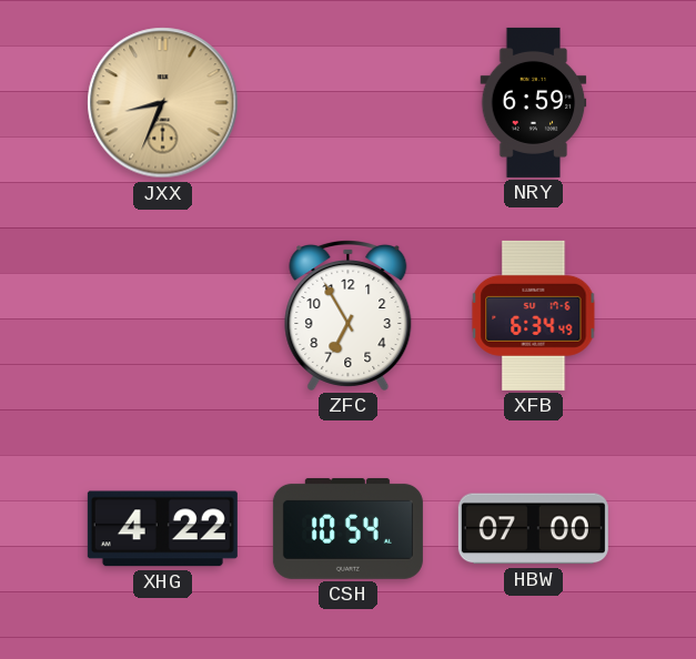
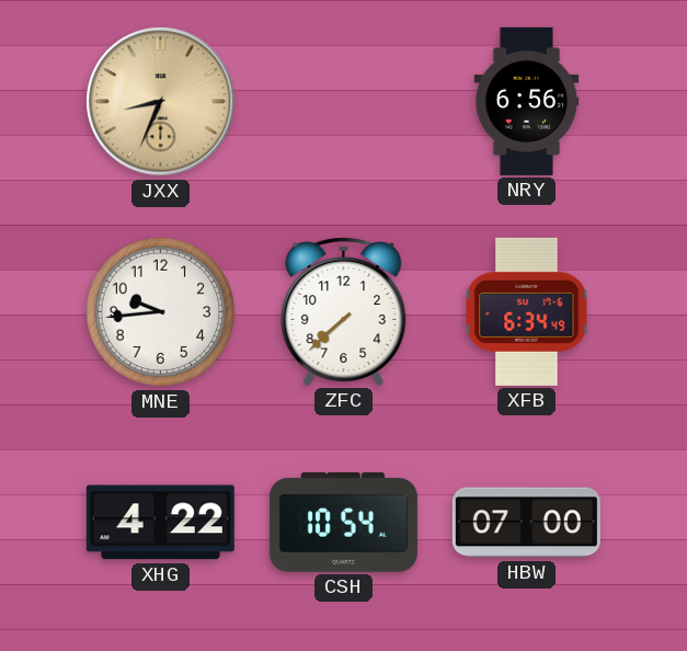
NRY: 6:59 -> 6:56 (527, 101)
MNE: none -> 9:44 (161, 312)
ZFC: 6:55 -> 7:38 (344, 312)
